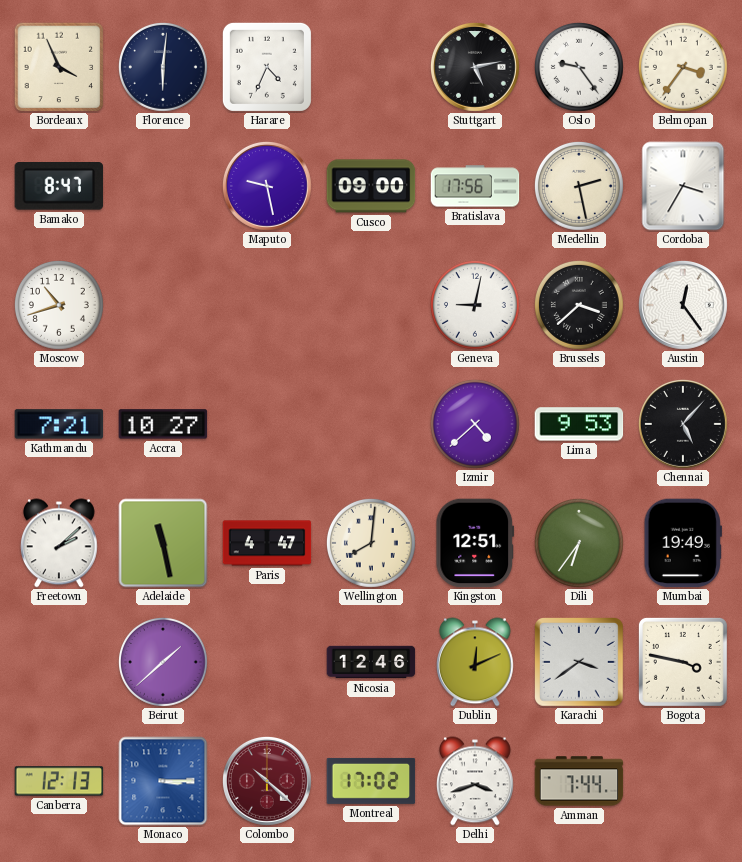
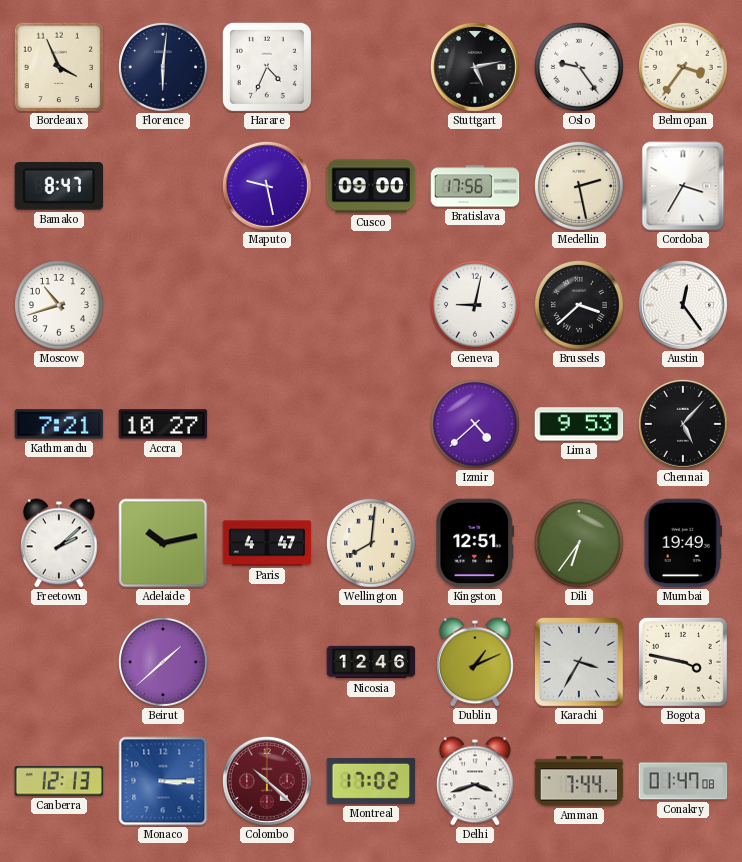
Adelaide: 11:28 -> 10:13 (163, 543)
Dublin: 12:11 -> 1:11 (475, 662)
Karachi: 3:39 -> 3:35 (580, 663)
Conakry: none -> 01:47 (683, 781)
